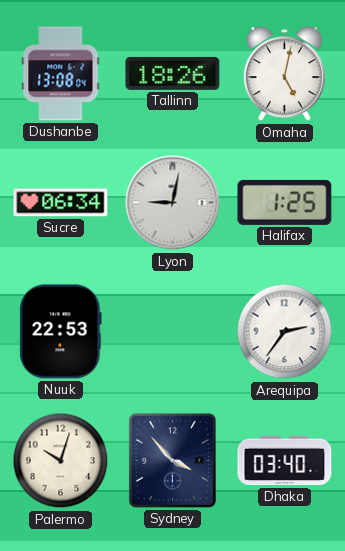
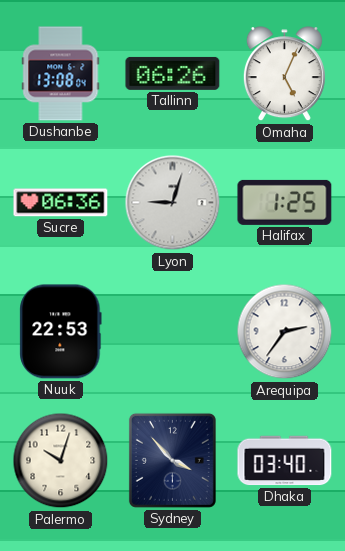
Tallinn: 18:26 -> 06:26 (173, 73)
Omaha: 5:02 -> 5:04 (284, 74)
Sucre: 06:34 -> 06:36 (61, 203)
Lyon: 9:02 -> 9:03 (173, 203)
